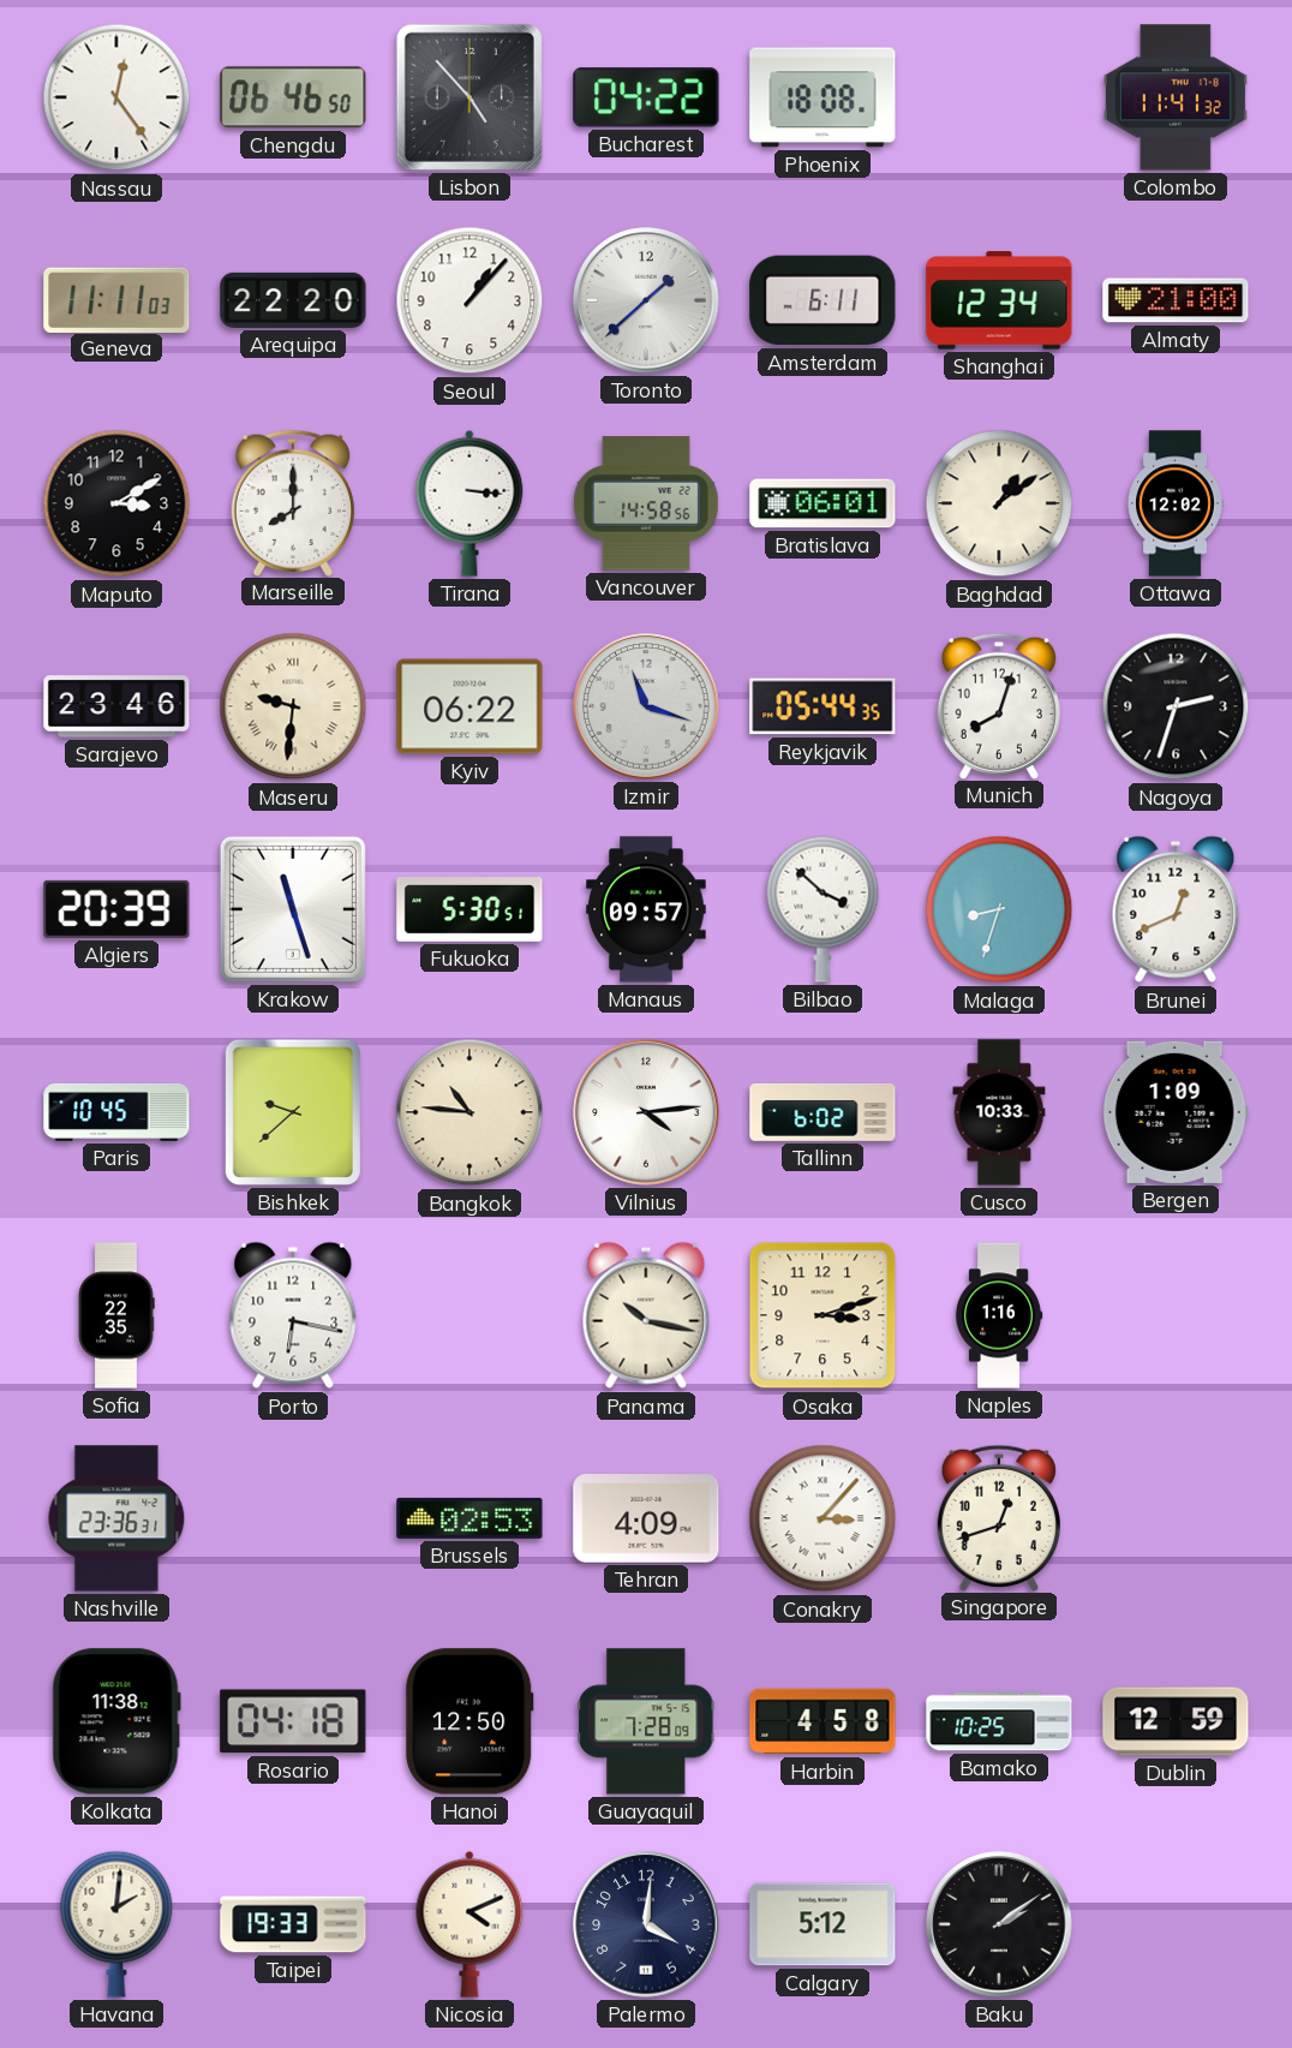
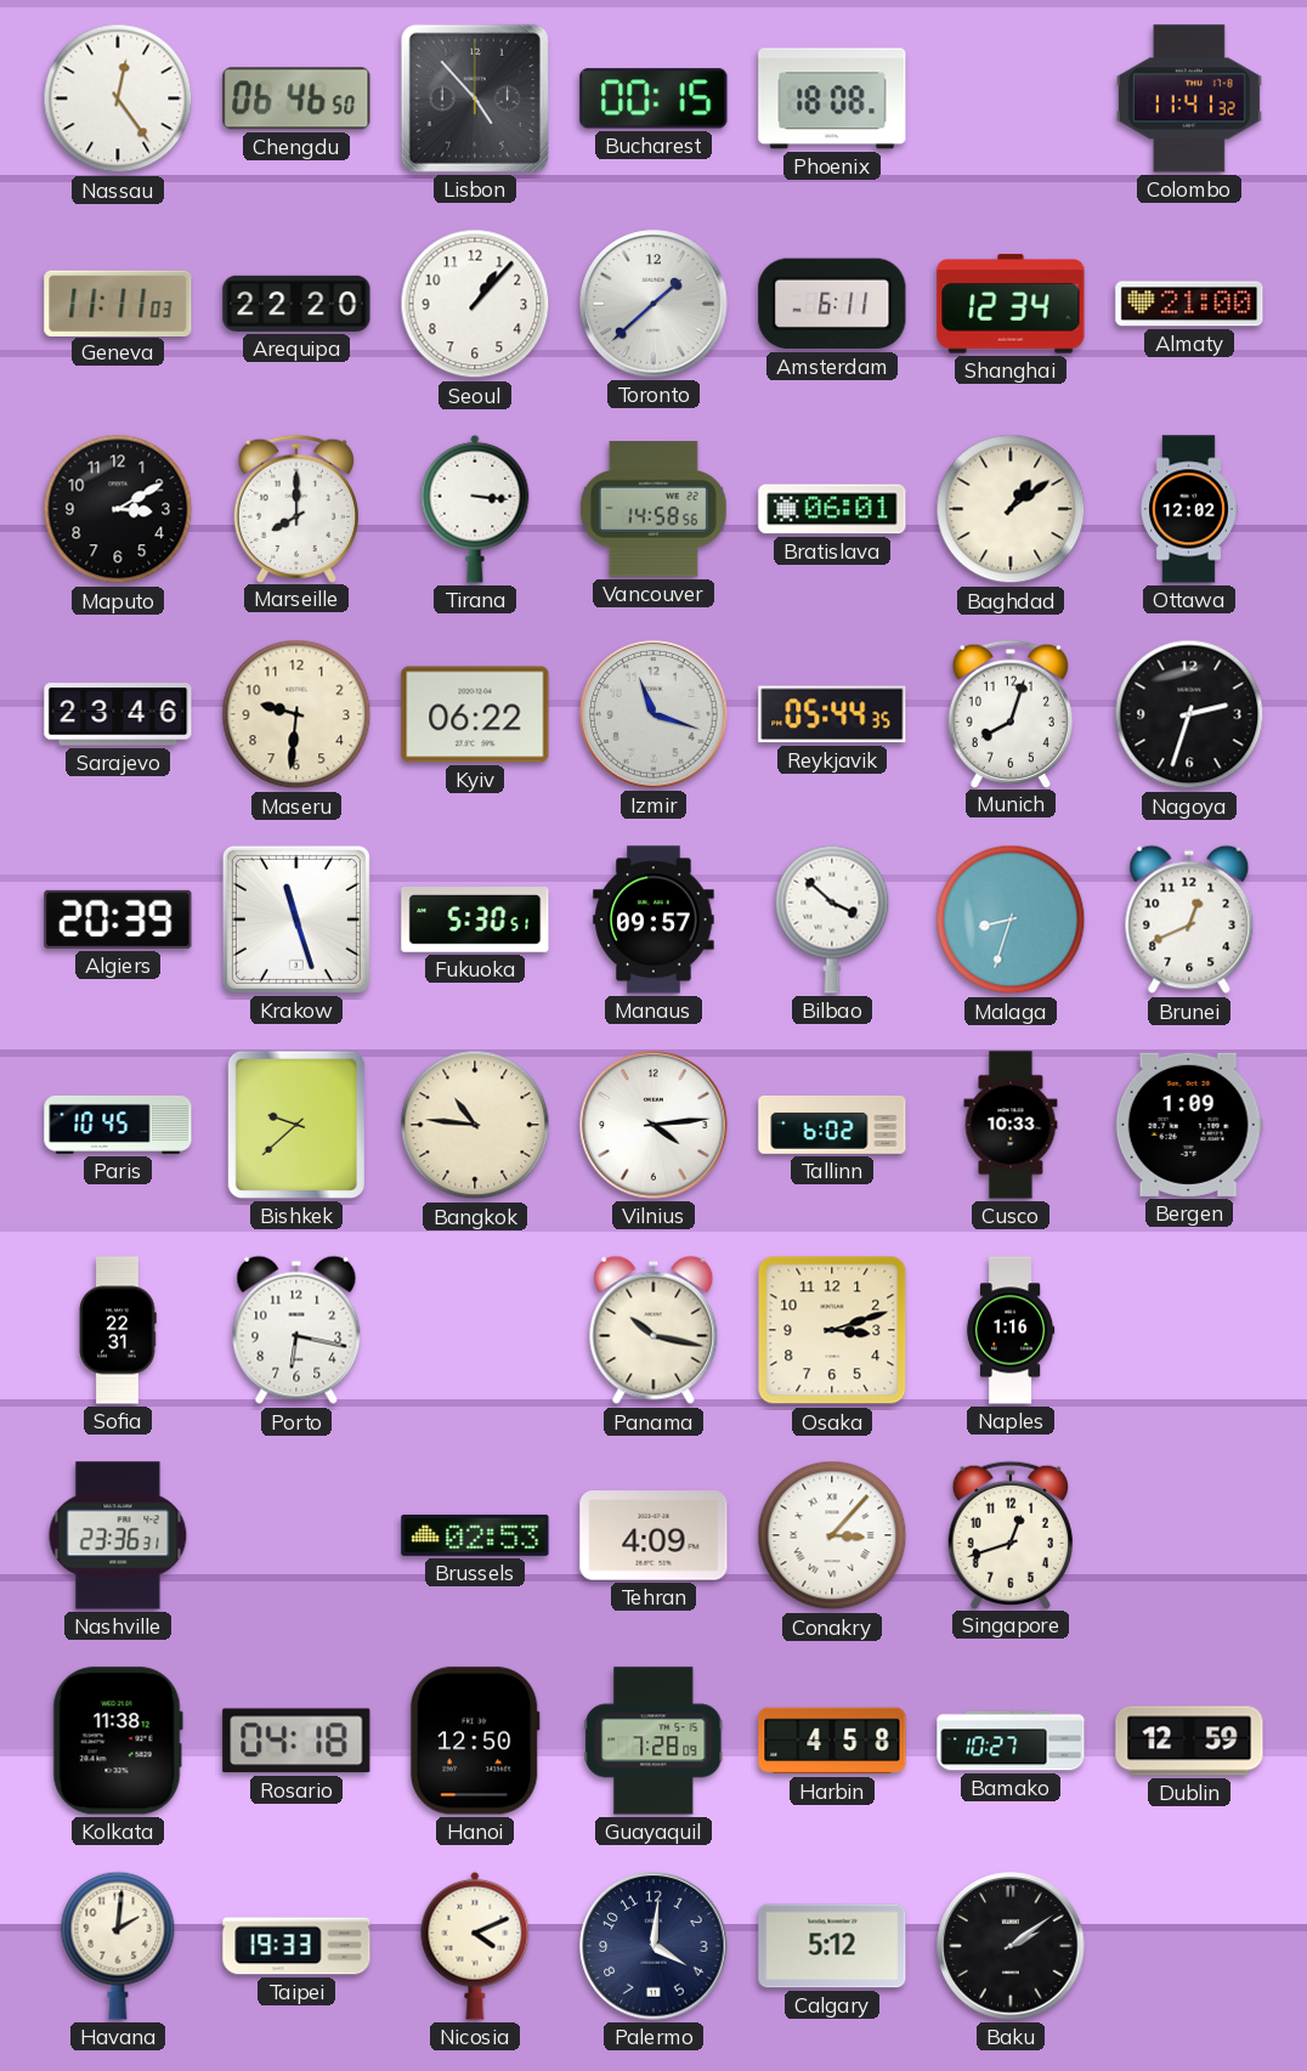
Bucharest: 04:22 -> 00:15 (653, 98)
Maseru numerals: Roman -> Arabic (296, 714)
Sofia: 22:35 -> 22:31 (118, 1330)
Bamako: 10:25 -> 10:27 (1011, 1741)
